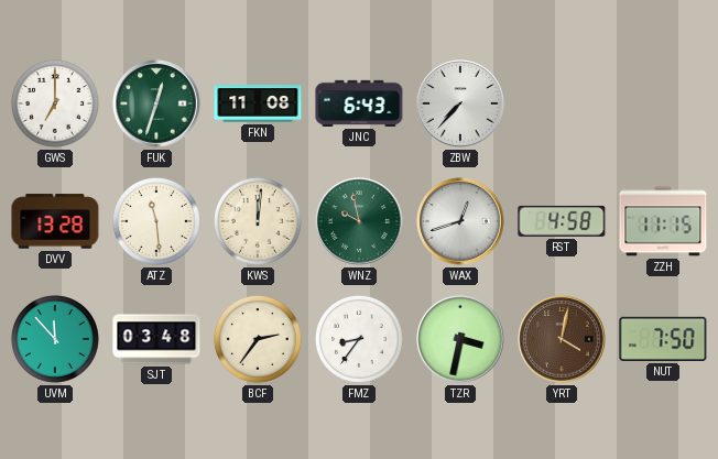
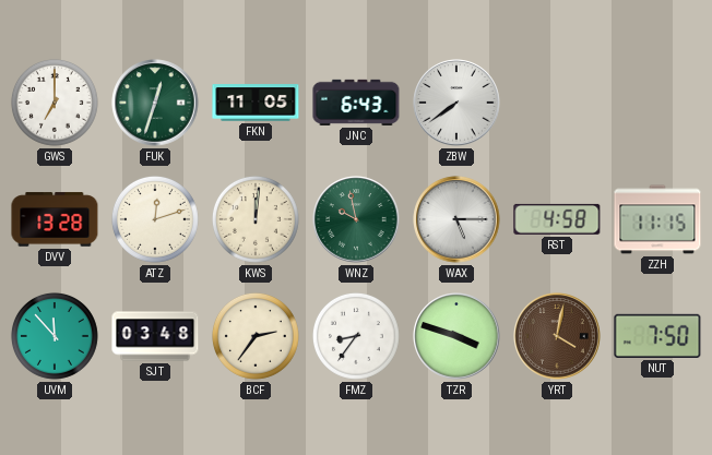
FKN: 11:08 -> 11:05 (256, 103)
ZBW: 7:37 -> 7:39 (456, 103)
ATZ: 11:29 -> 12:12 (155, 219)
WAX: 12:42 -> 5:15 (456, 219)
TZR: 3:32 -> 3:48 (456, 336)
